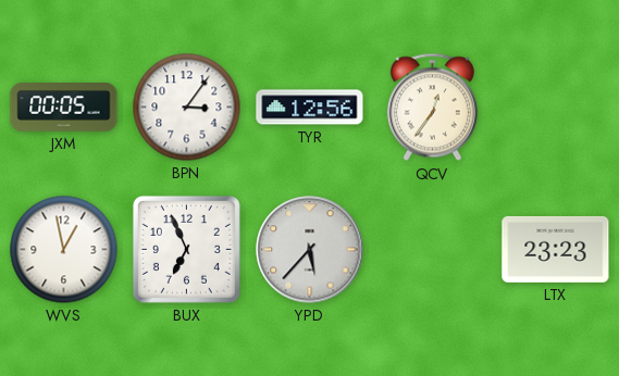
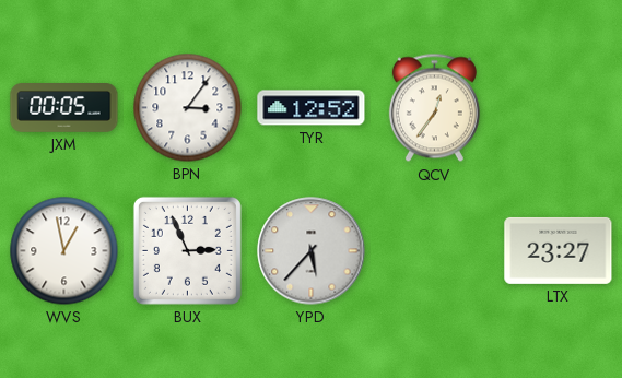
TYR: 12:56 -> 12:52 (312, 108)
BUX: 6:56 -> 2:56 (187, 250)
LTX: 23:23 -> 23:27 (559, 250)
